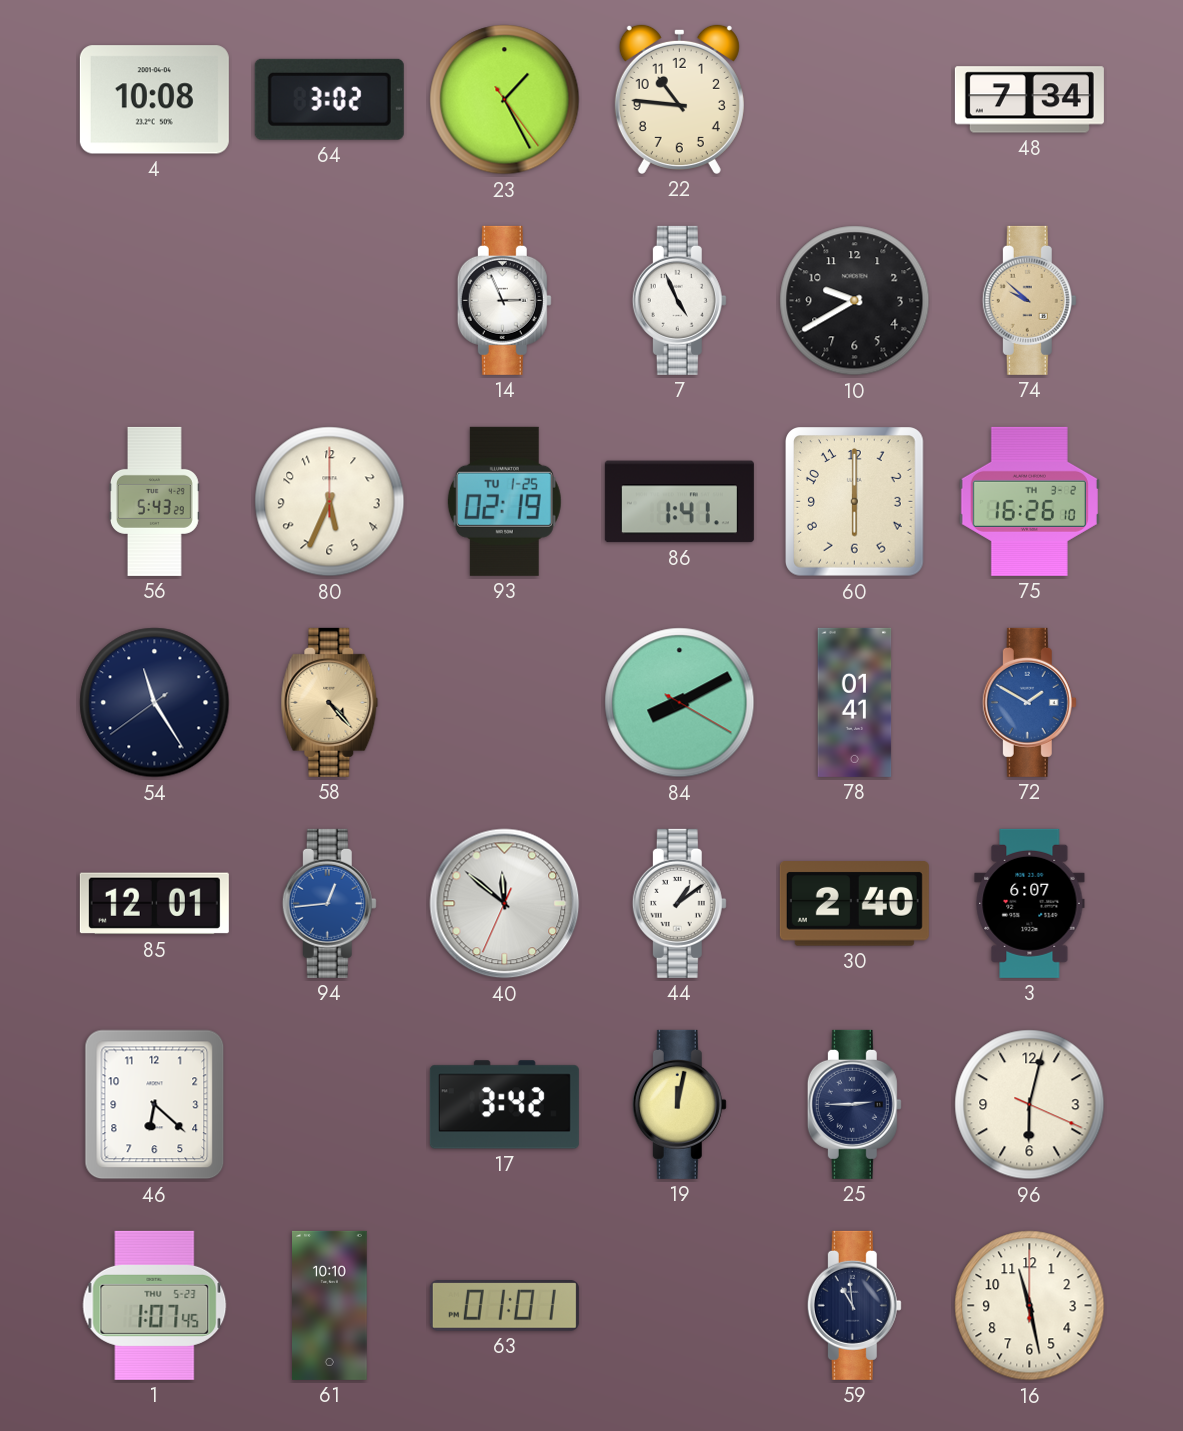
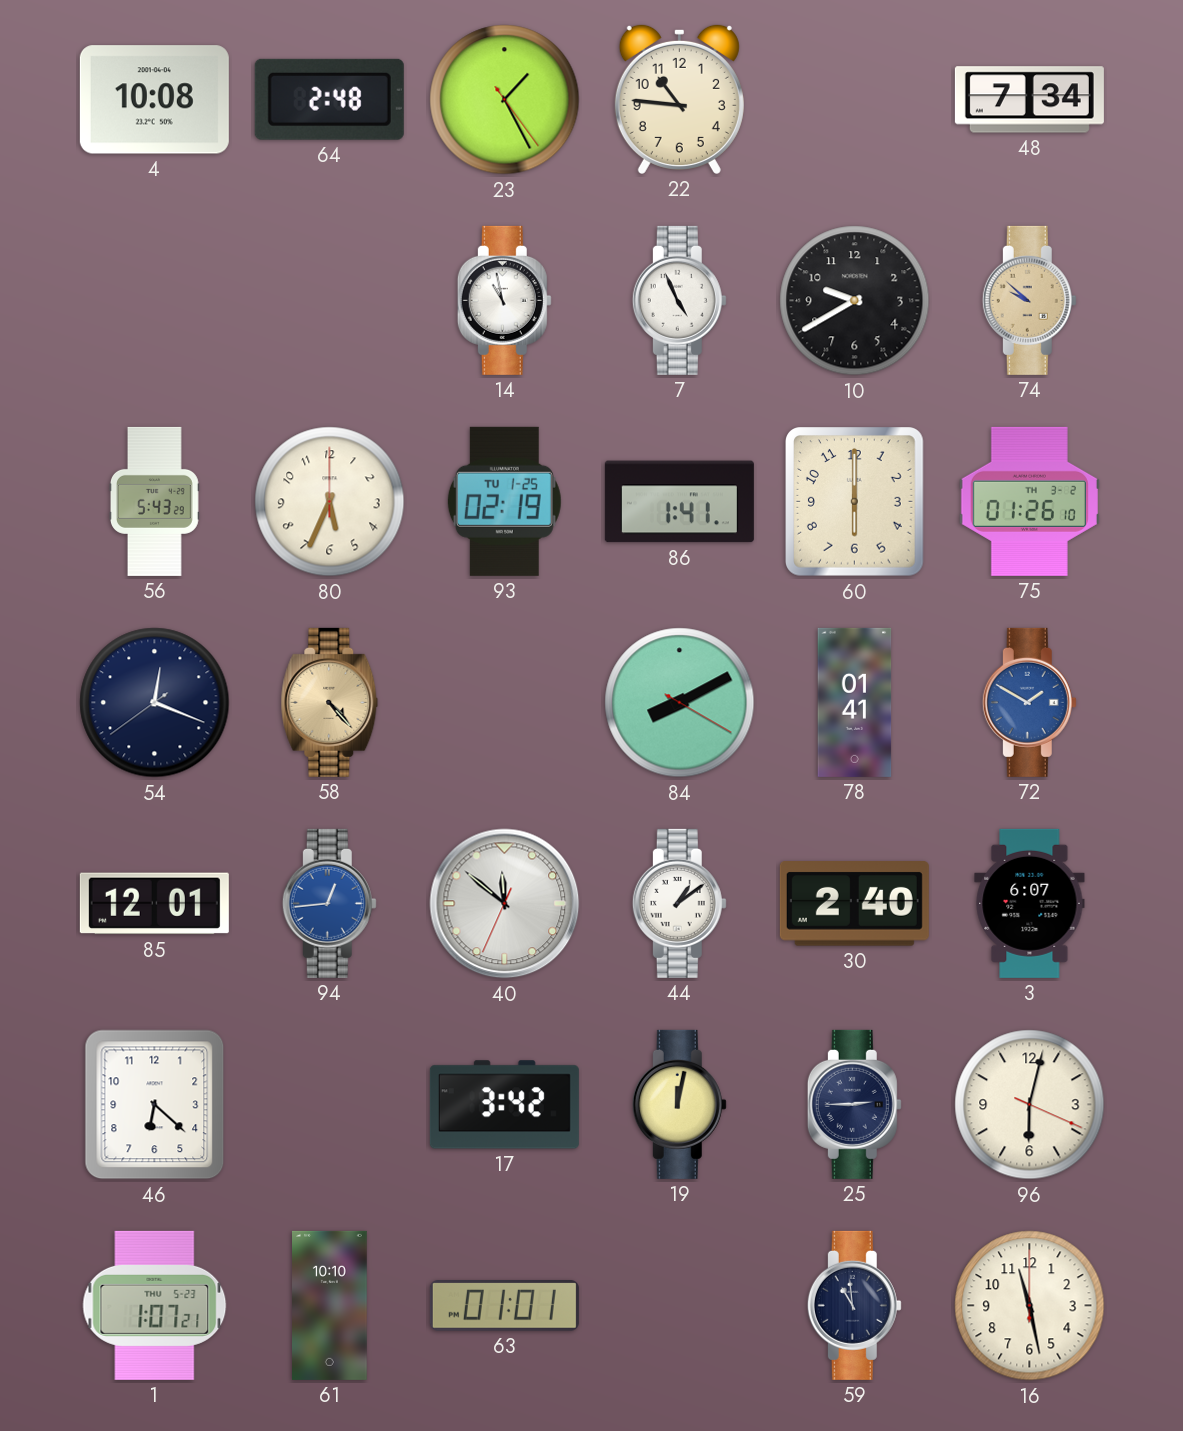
64: 3:02 -> 2:48 (329, 99)
14: 2:56 -> 10:58 (504, 300)
75: 16:26 -> 01:26 (1029, 501)
54: 11:24 -> 12:18 (155, 703)
1: 1:07:45 -> 1:07:21 (155, 1305)
